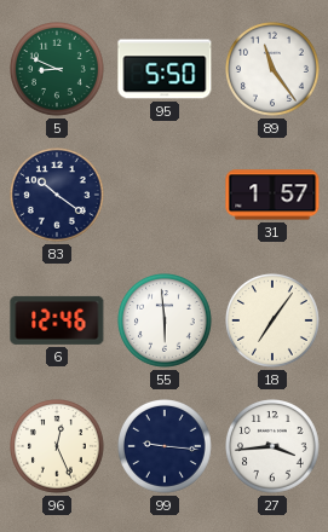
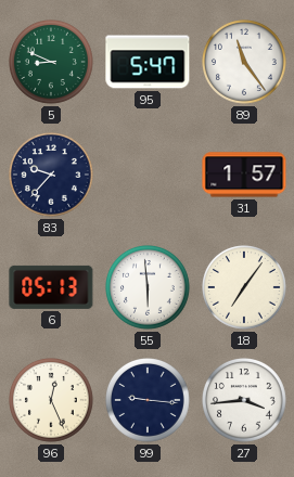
95: 5:50 -> 5:47 (148, 62)
83: 10:21 -> 9:37 (52, 176)
6: 12:46 -> 05:13 (51, 287)
